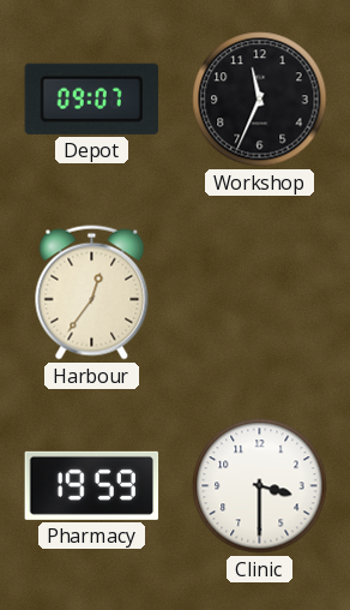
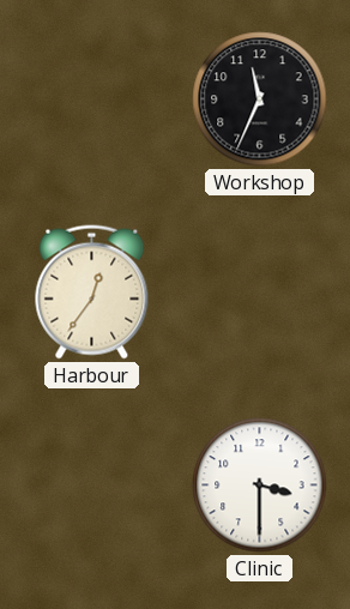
Depot: 09:07 -> none (92, 98)
Pharmacy: 19:59 -> none (92, 485)
